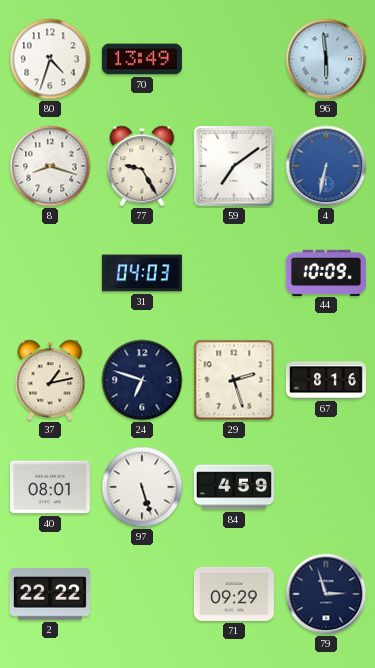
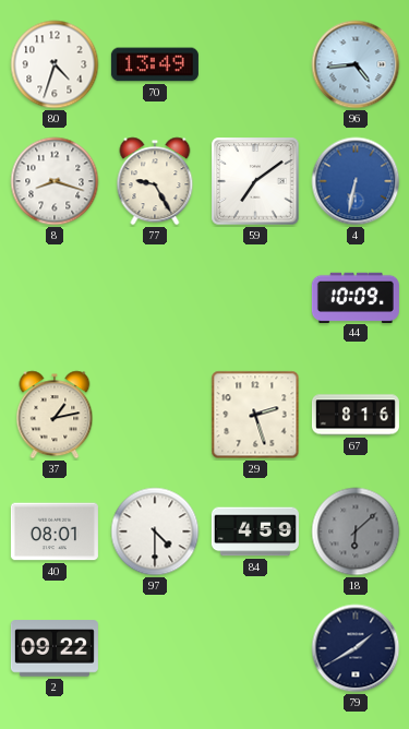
96: 5:59 -> 4:44 (356, 64)
31: 04:03 -> none (142, 273)
24: 6:48 -> none (142, 380)
97: 5:27 -> 4:30 (155, 531)
18: none -> 6:08 (356, 531)
2: 22:22 -> 09:22 (55, 648)
71: 09:29 -> none (234, 594)
79: 2:57 -> 1:40 (356, 648)
